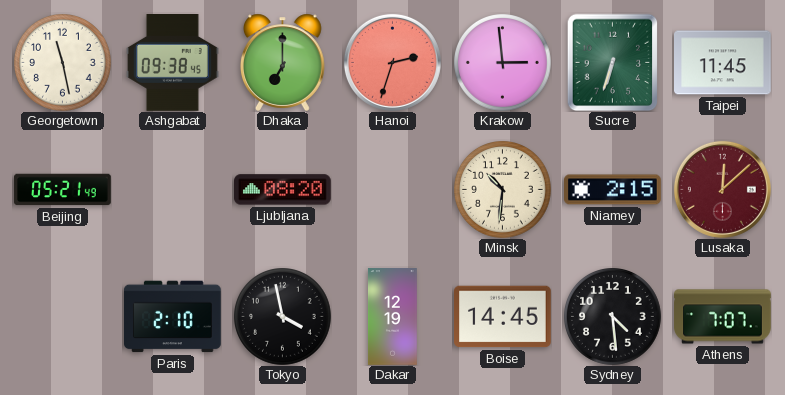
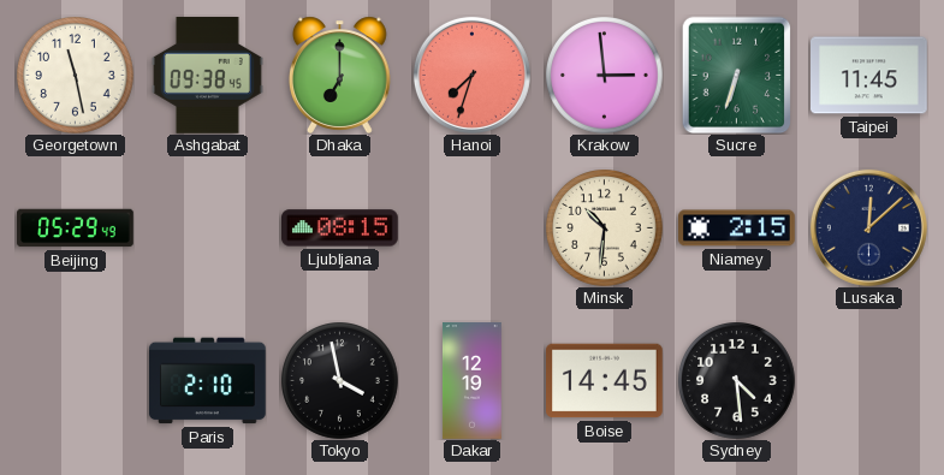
Hanoi: 2:33 -> 7:33 (471, 75)
Beijing: 05:21 -> 05:29 (76, 228)
Ljubljana: 08:20 -> 08:15 (340, 228)
Lusaka dial: burgundy -> navy (868, 227)
Athens: 7:07 -> none (723, 317)
